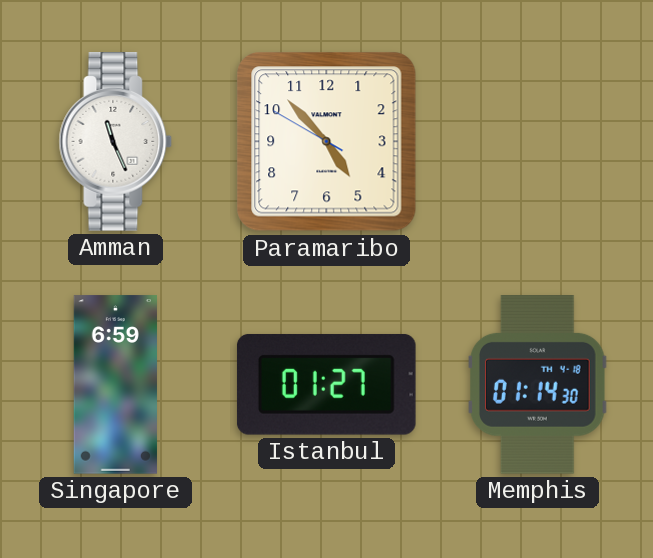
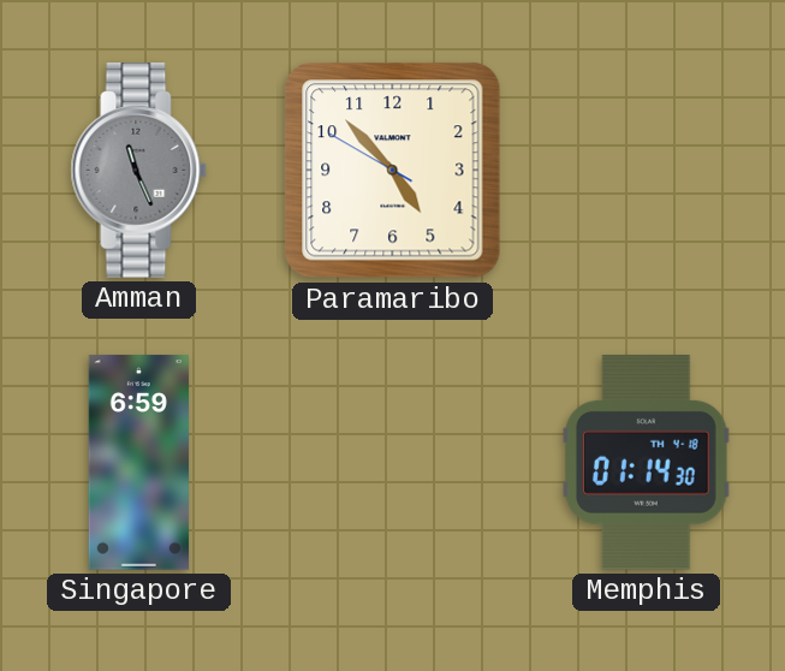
Amman dial: white -> grey (139, 171)
Istanbul: 01:27 -> none (326, 384)
